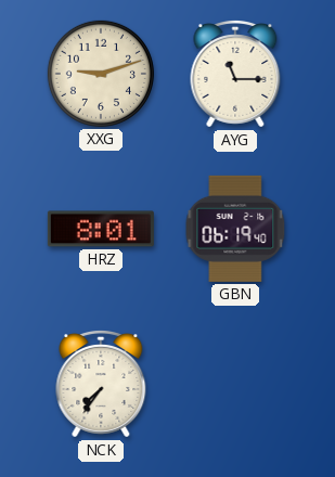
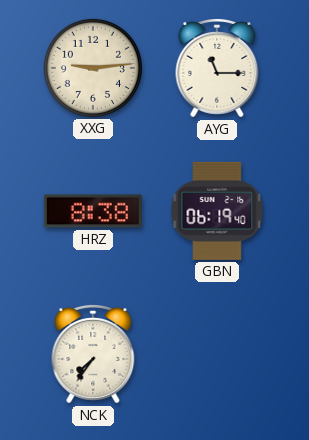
XXG: 9:12 -> 9:14 (93, 68)
HRZ: 8:01 -> 8:38 (93, 211)
